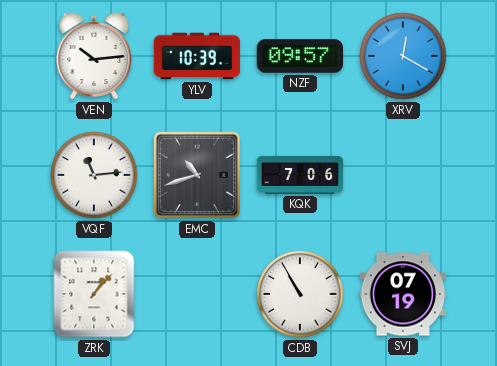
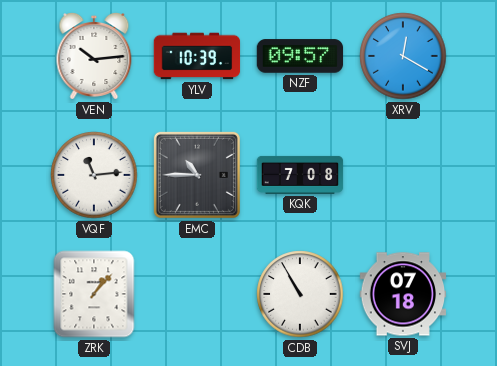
EMC: 10:42 -> 10:45 (197, 175)
KQK: 7:06 -> 7:08 (300, 175)
SVJ: 07:19 -> 07:18 (403, 294)
